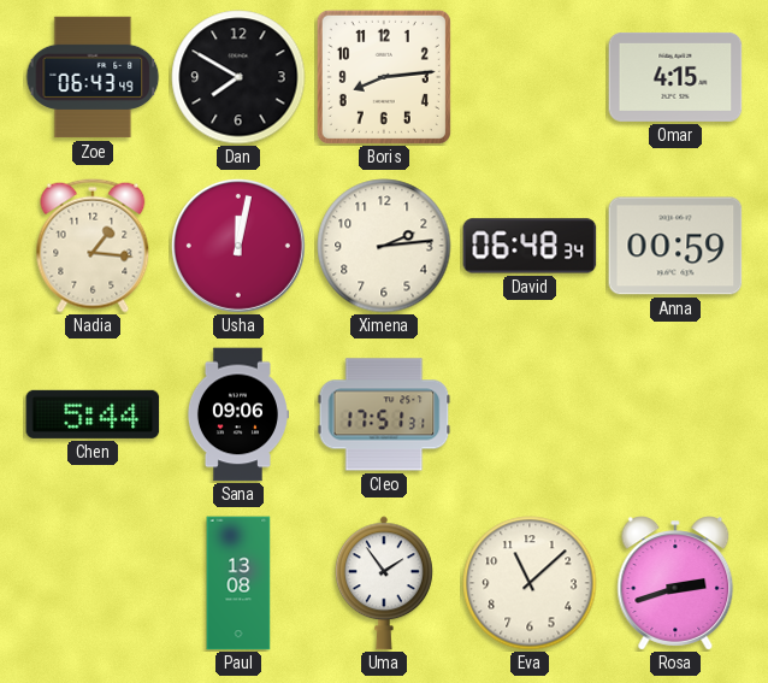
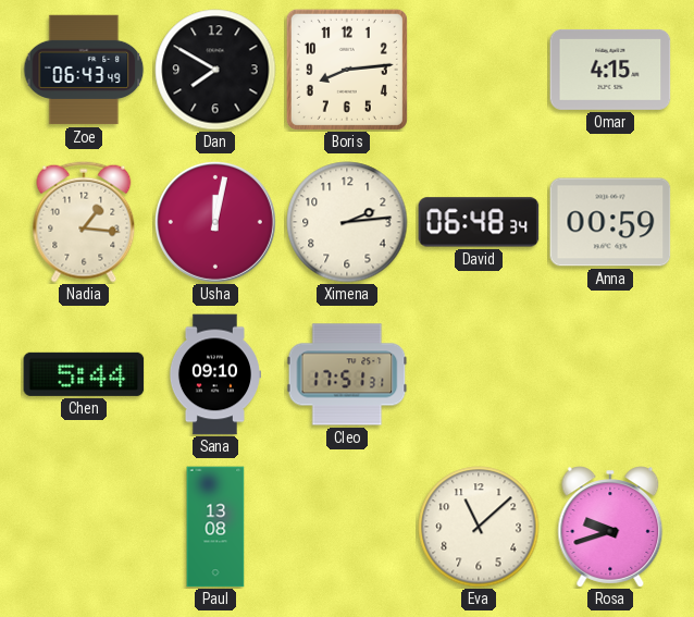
Sana: 09:06 -> 09:10 (214, 374)
Uma: 1:54 -> none (384, 583)
Rosa: 2:42 -> 9:42 (610, 527)
